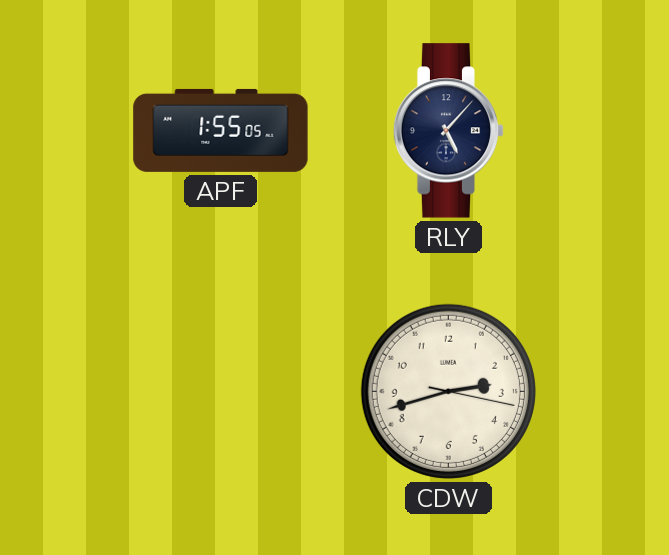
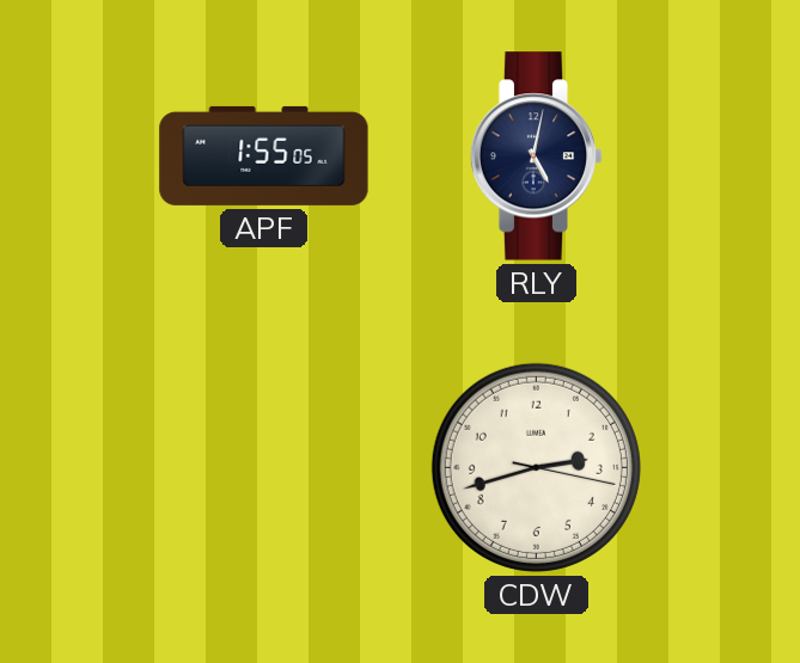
RLY: 5:07 -> 5:02 (537, 156)
